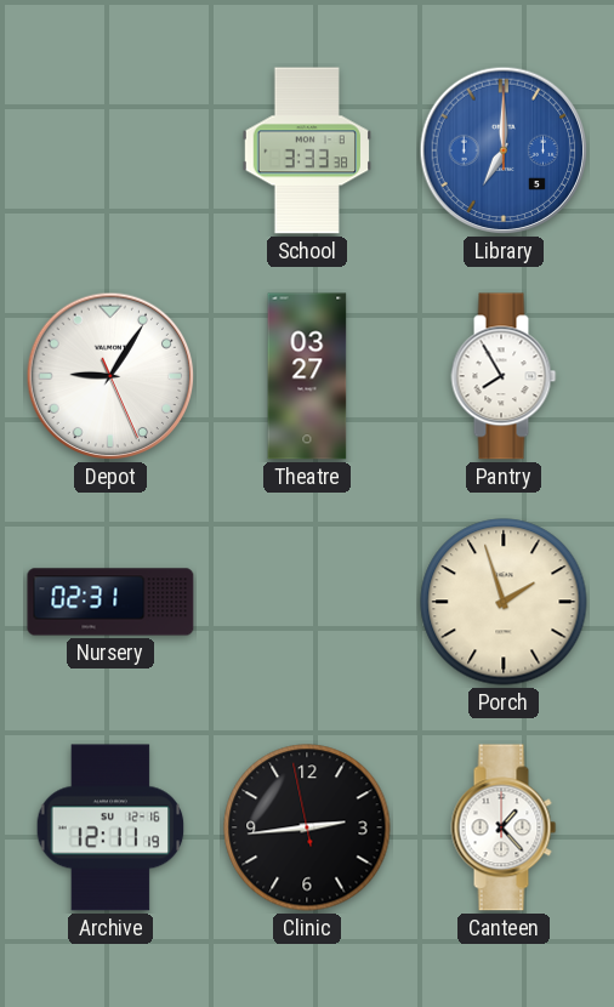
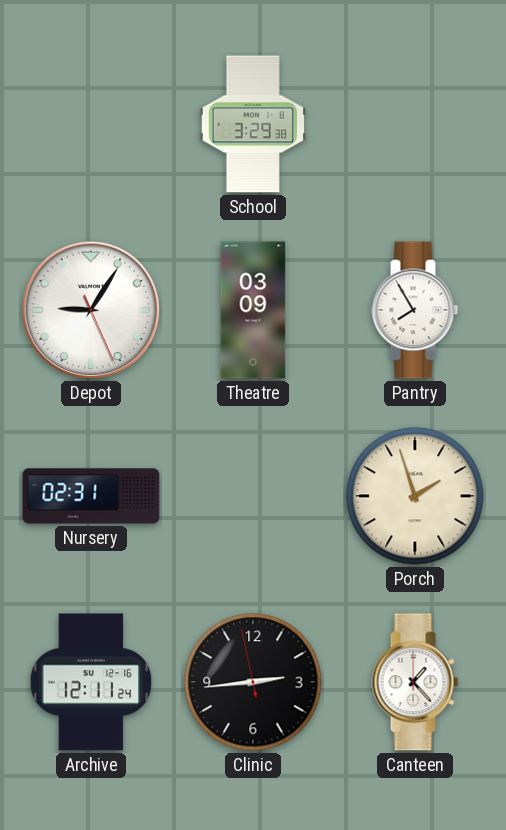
School: 3:33 -> 3:29 (252, 124)
Library: 7:00 -> none (504, 150)
Theatre: 03:27 -> 03:09 (253, 310)
Archive: 12:11:19 -> 12:11:24 (91, 682)
